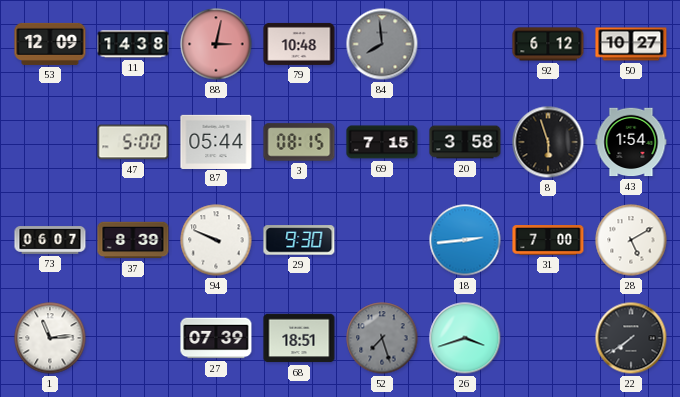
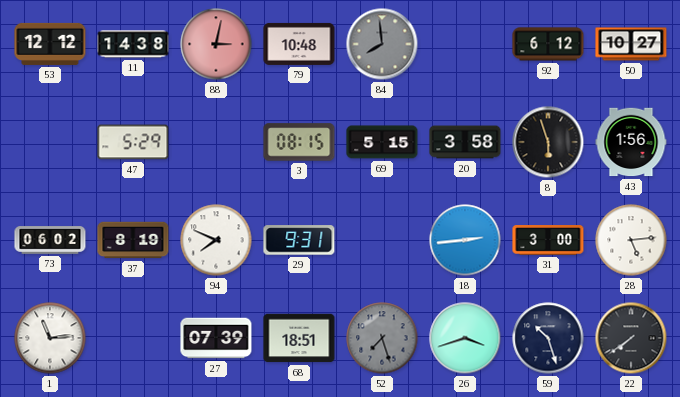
53: 12:09 -> 12:12 (50, 44)
47: 5:00 -> 5:29 (133, 142)
87: 05:44 -> none (216, 141)
69: 7:15 -> 5:15 (382, 142)
43: 1:54 -> 1:56 (631, 142)
73: 06:07 -> 06:02 (50, 240)
37: 8:39 -> 8:19 (133, 240)
94: 9:49 -> 7:49 (216, 240)
29: 9:30 -> 9:31 (299, 240)
31: 7:00 -> 3:00 (548, 240)
28: 5:10 -> 5:14 (631, 240)
59: none -> 10:27 (548, 338)
